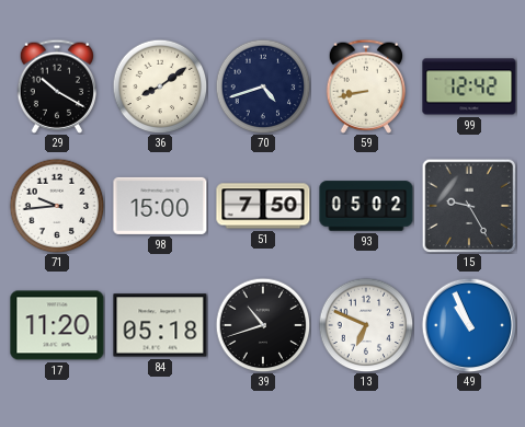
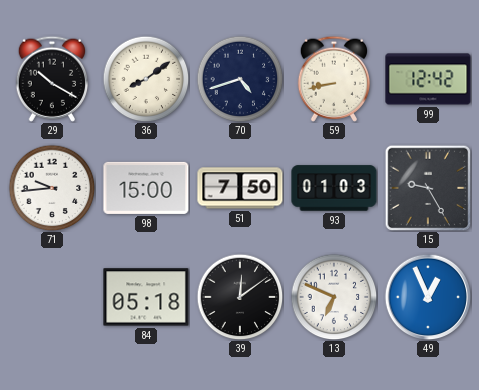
93: 05:02 -> 01:03 (334, 188)
17: 11:20 -> none (57, 325)
39: 10:42 -> 12:09 (240, 297)
49: 10:56 -> 12:56 (428, 297)
